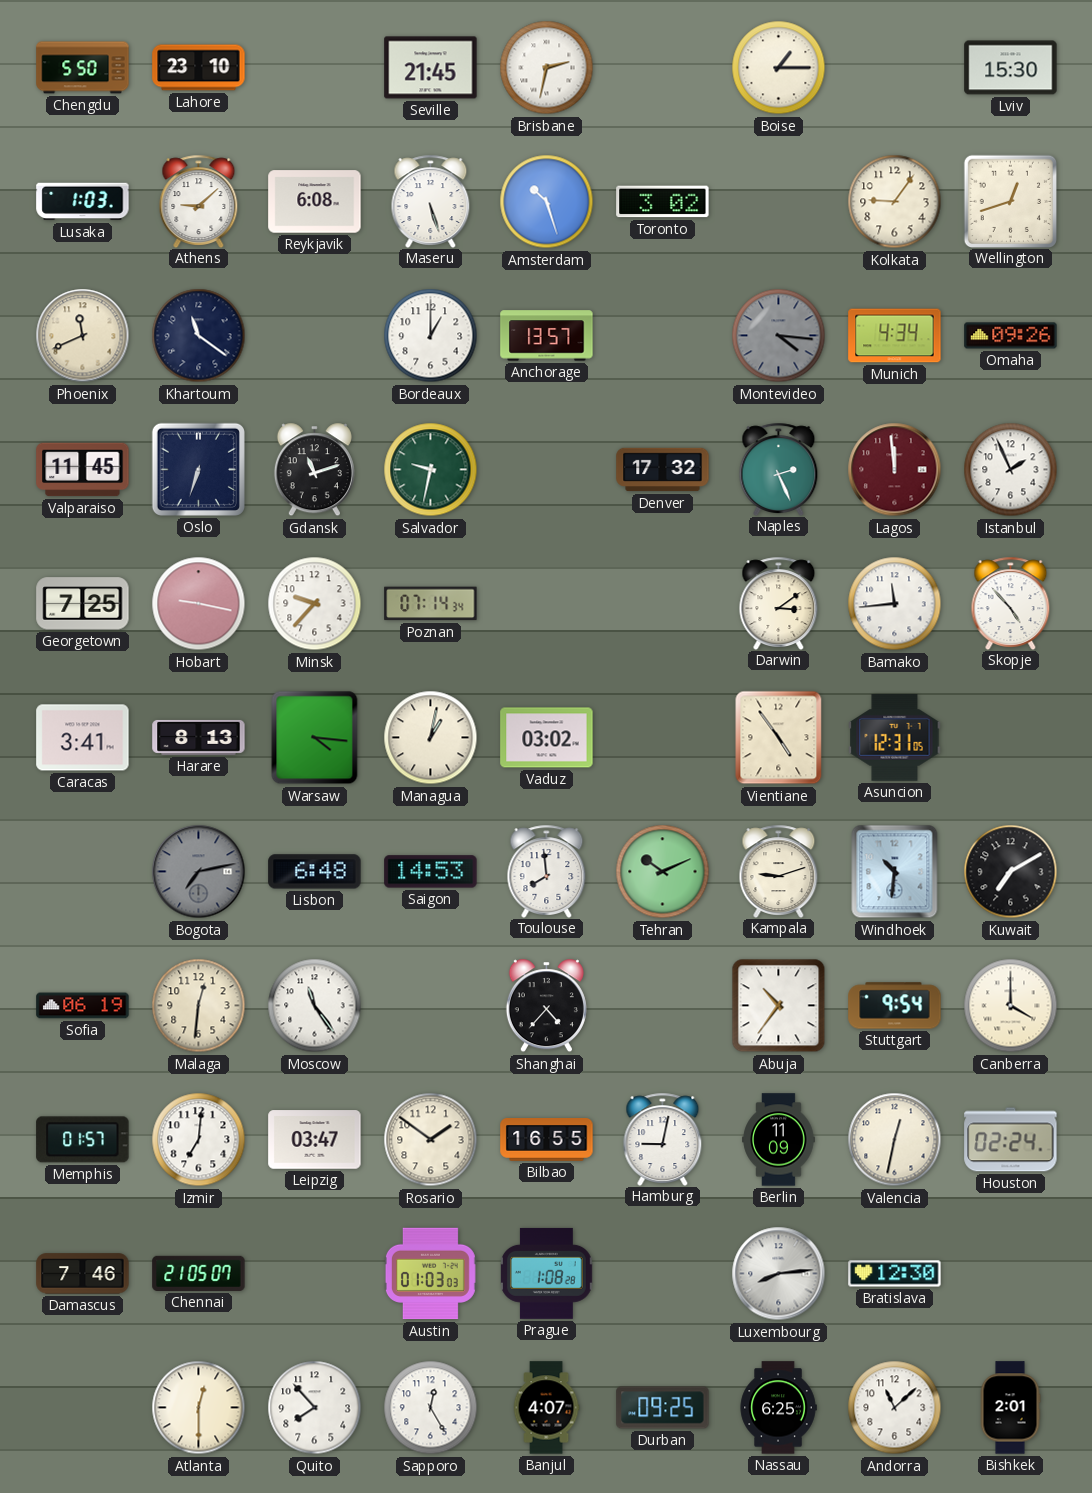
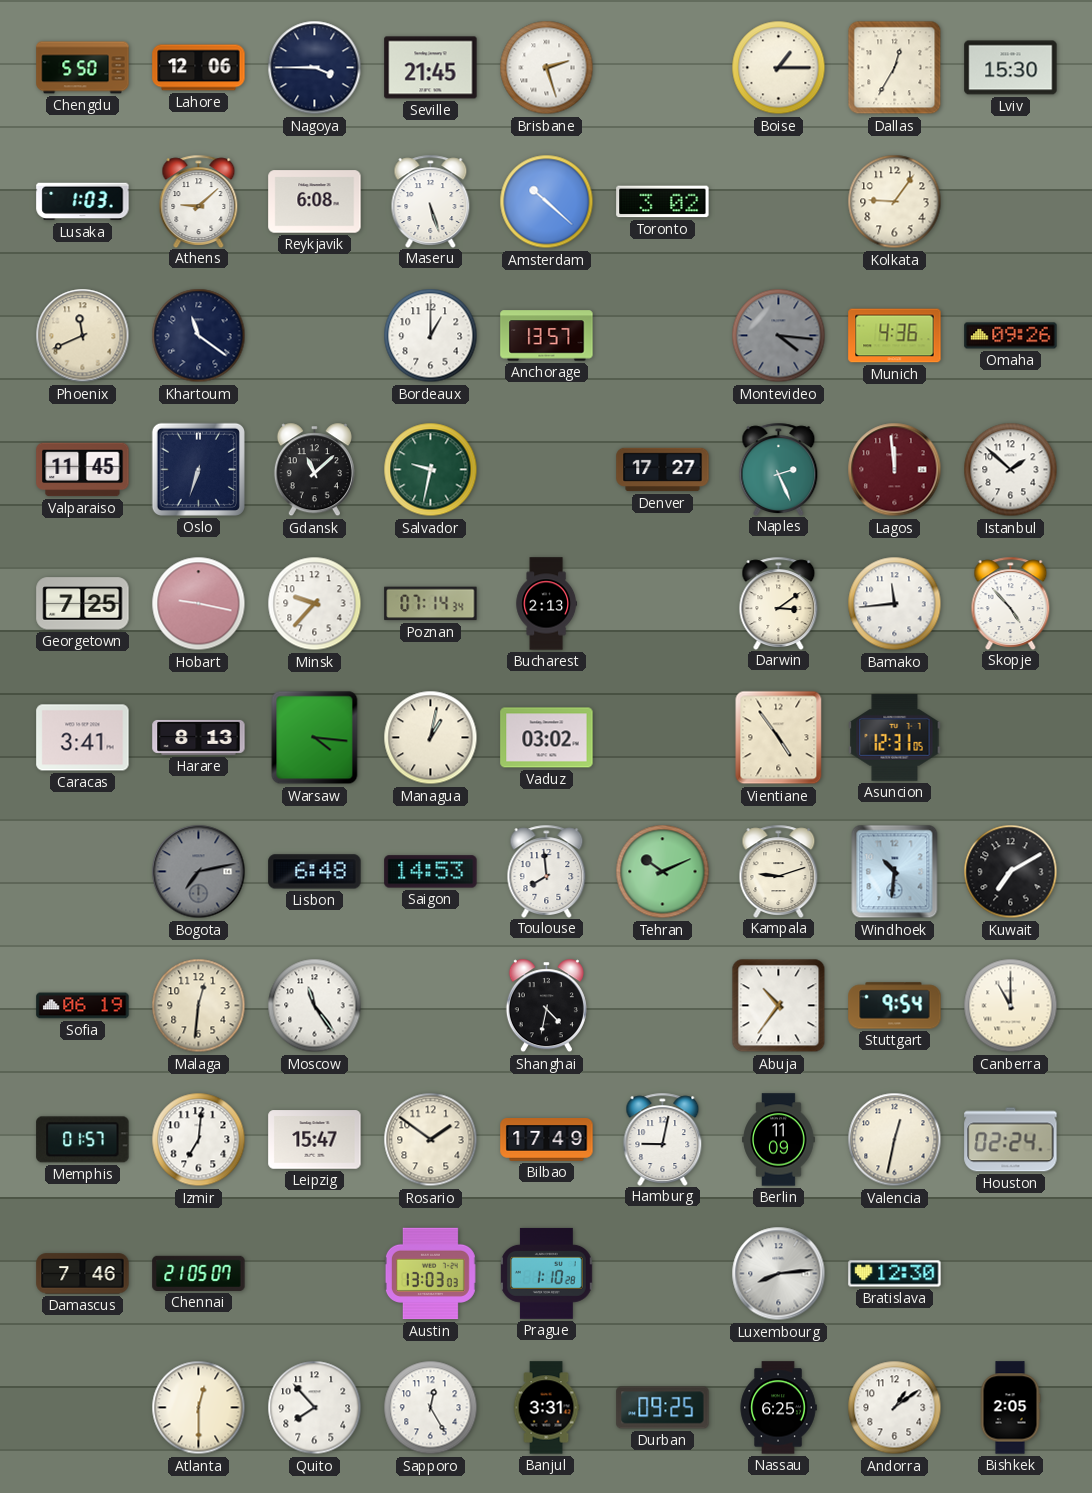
Lahore: 23:10 -> 12:06 (199, 68)
Nagoya: none -> 3:45 (315, 68)
Brisbane: 2:32 -> 2:27 (547, 68)
Dallas: none -> 12:35 (895, 68)
Amsterdam: 10:27 -> 10:22 (547, 202)
Wellington: 12:42 -> none (1010, 201)
Munich: 4:34 -> 4:36 (895, 336)
Gdansk: 11:12 -> 11:08 (314, 470)
Denver: 17:32 -> 17:27 (663, 470)
Istanbul: 1:56 -> 1:52 (1011, 470)
Bucharest: none -> 2:13 (546, 604)
Shanghai: 4:37 -> 4:32 (546, 1006)
Canberra: 4:00 -> 11:00 (1011, 1006)
Leipzig: 03:47 -> 15:47 (315, 1140)
Bilbao: 16:55 -> 17:49 (547, 1140)
Austin: 01:03 -> 13:03 (430, 1274)
Prague: 1:08 -> 1:10 (547, 1273)
Banjul: 4:07 -> 3:31 (546, 1408)
Andorra: 11:08 -> 1:09 (895, 1408)
Bishkek: 2:01 -> 2:05 (1010, 1408)
